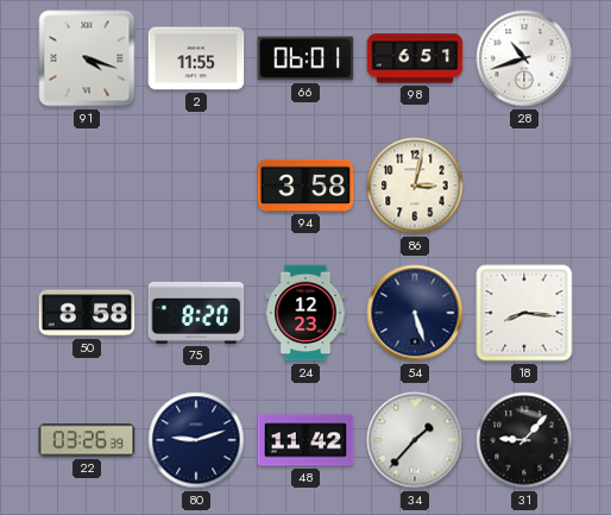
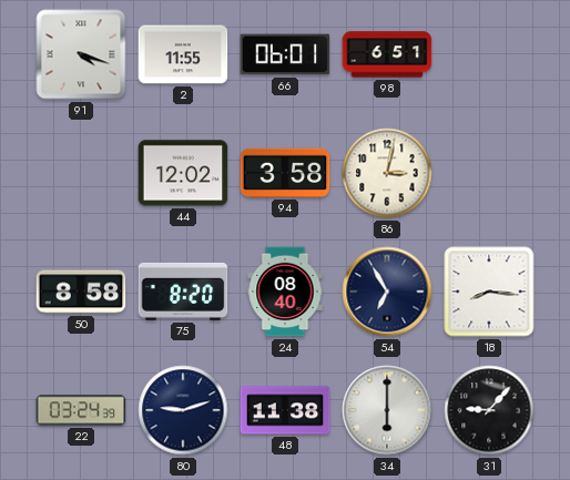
28: 10:42 -> none (524, 58)
44: none -> 12:02 (183, 173)
24: 12:23 -> 08:40 (285, 292)
54: 5:27 -> 6:55 (387, 292)
22: 03:26 -> 03:24 (81, 410)
48: 11:42 -> 11:38 (285, 410)
34: 1:37 -> 6:00 (387, 410)
